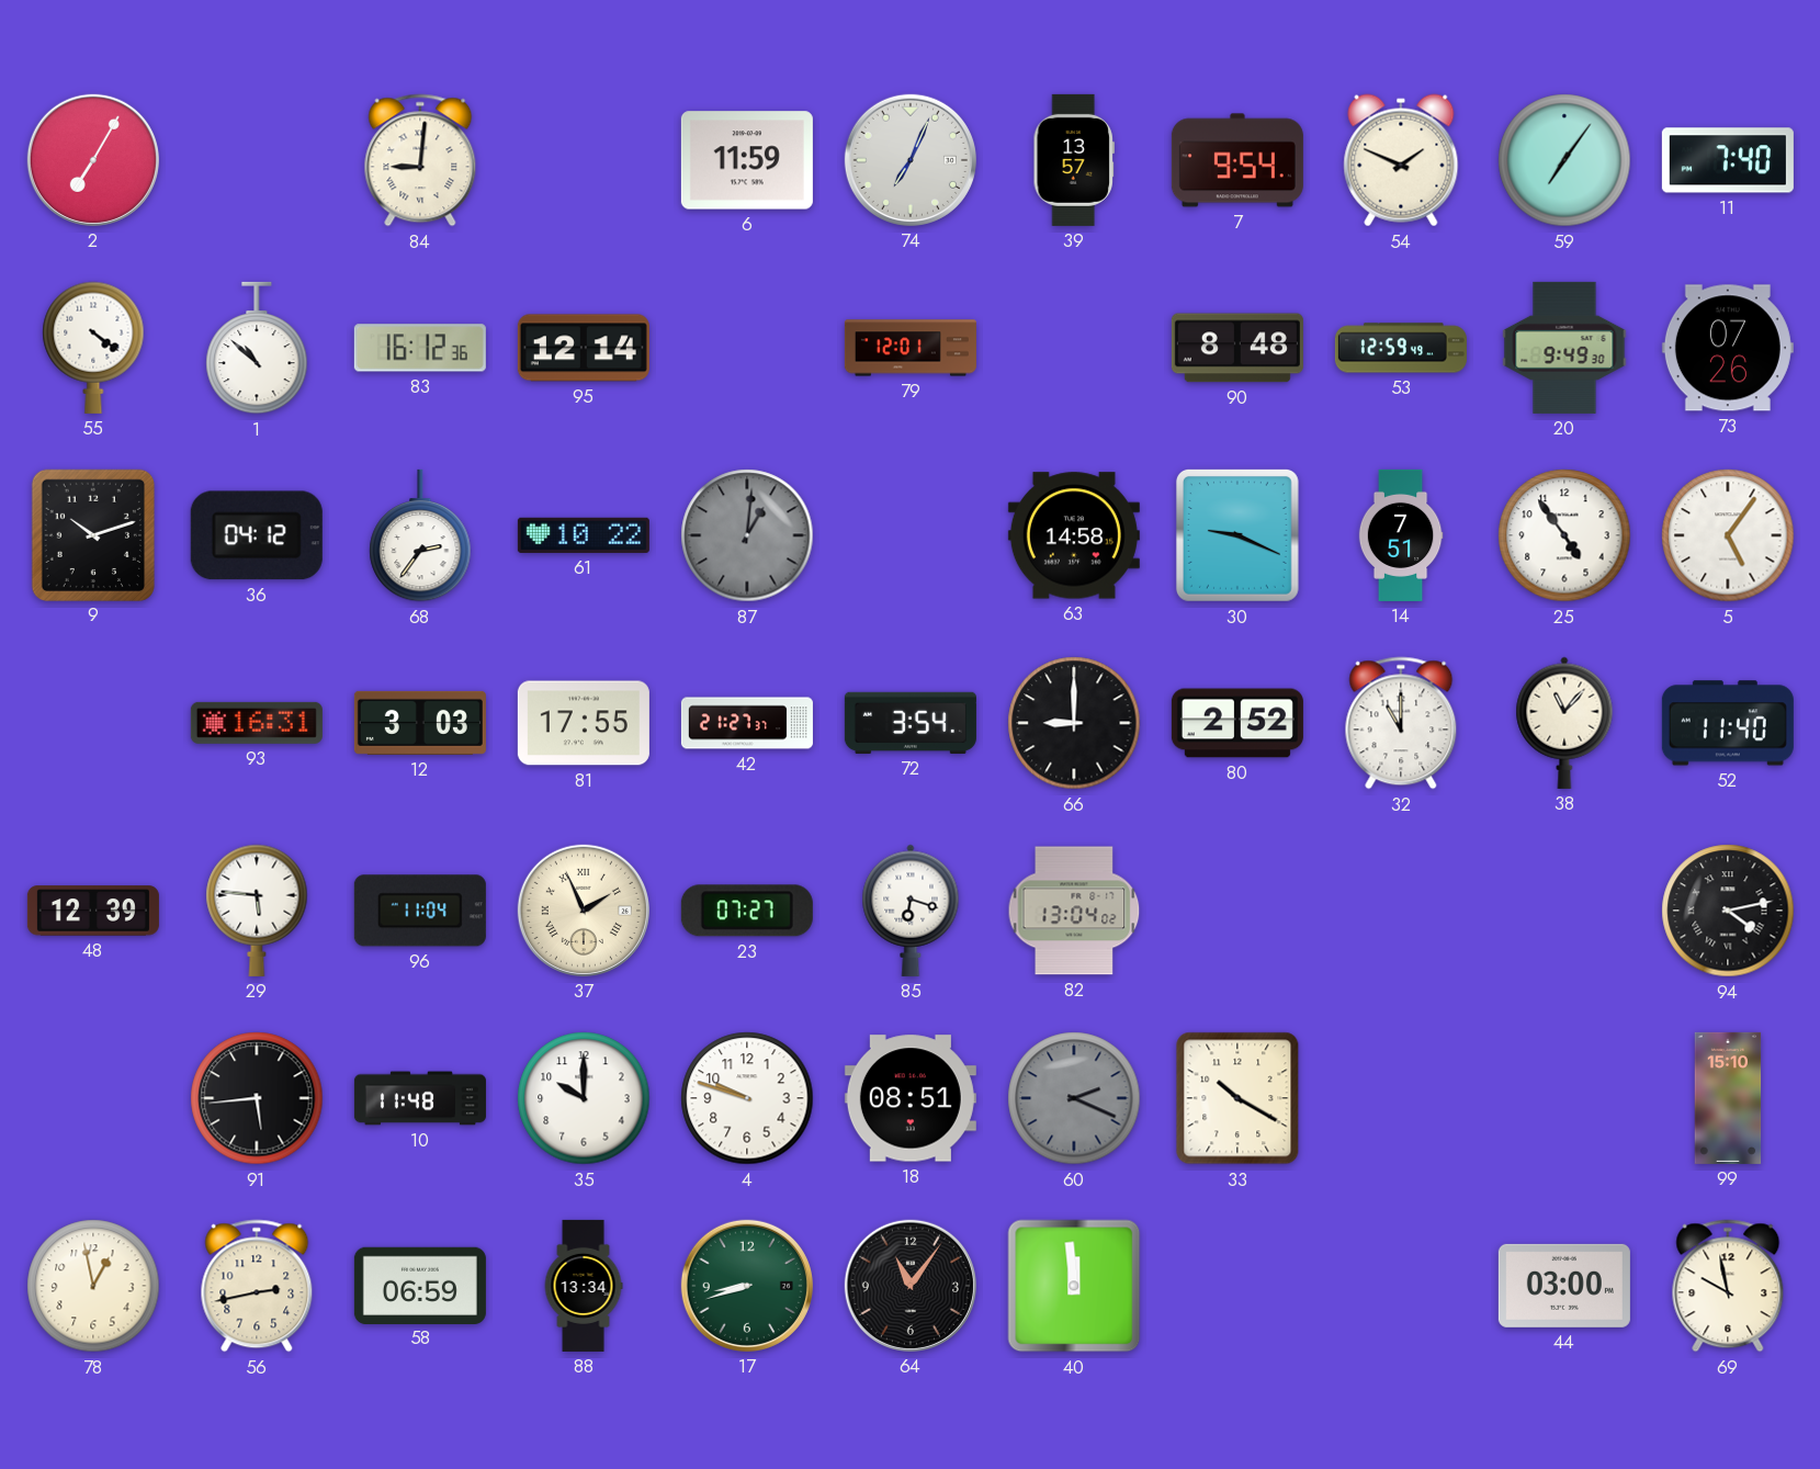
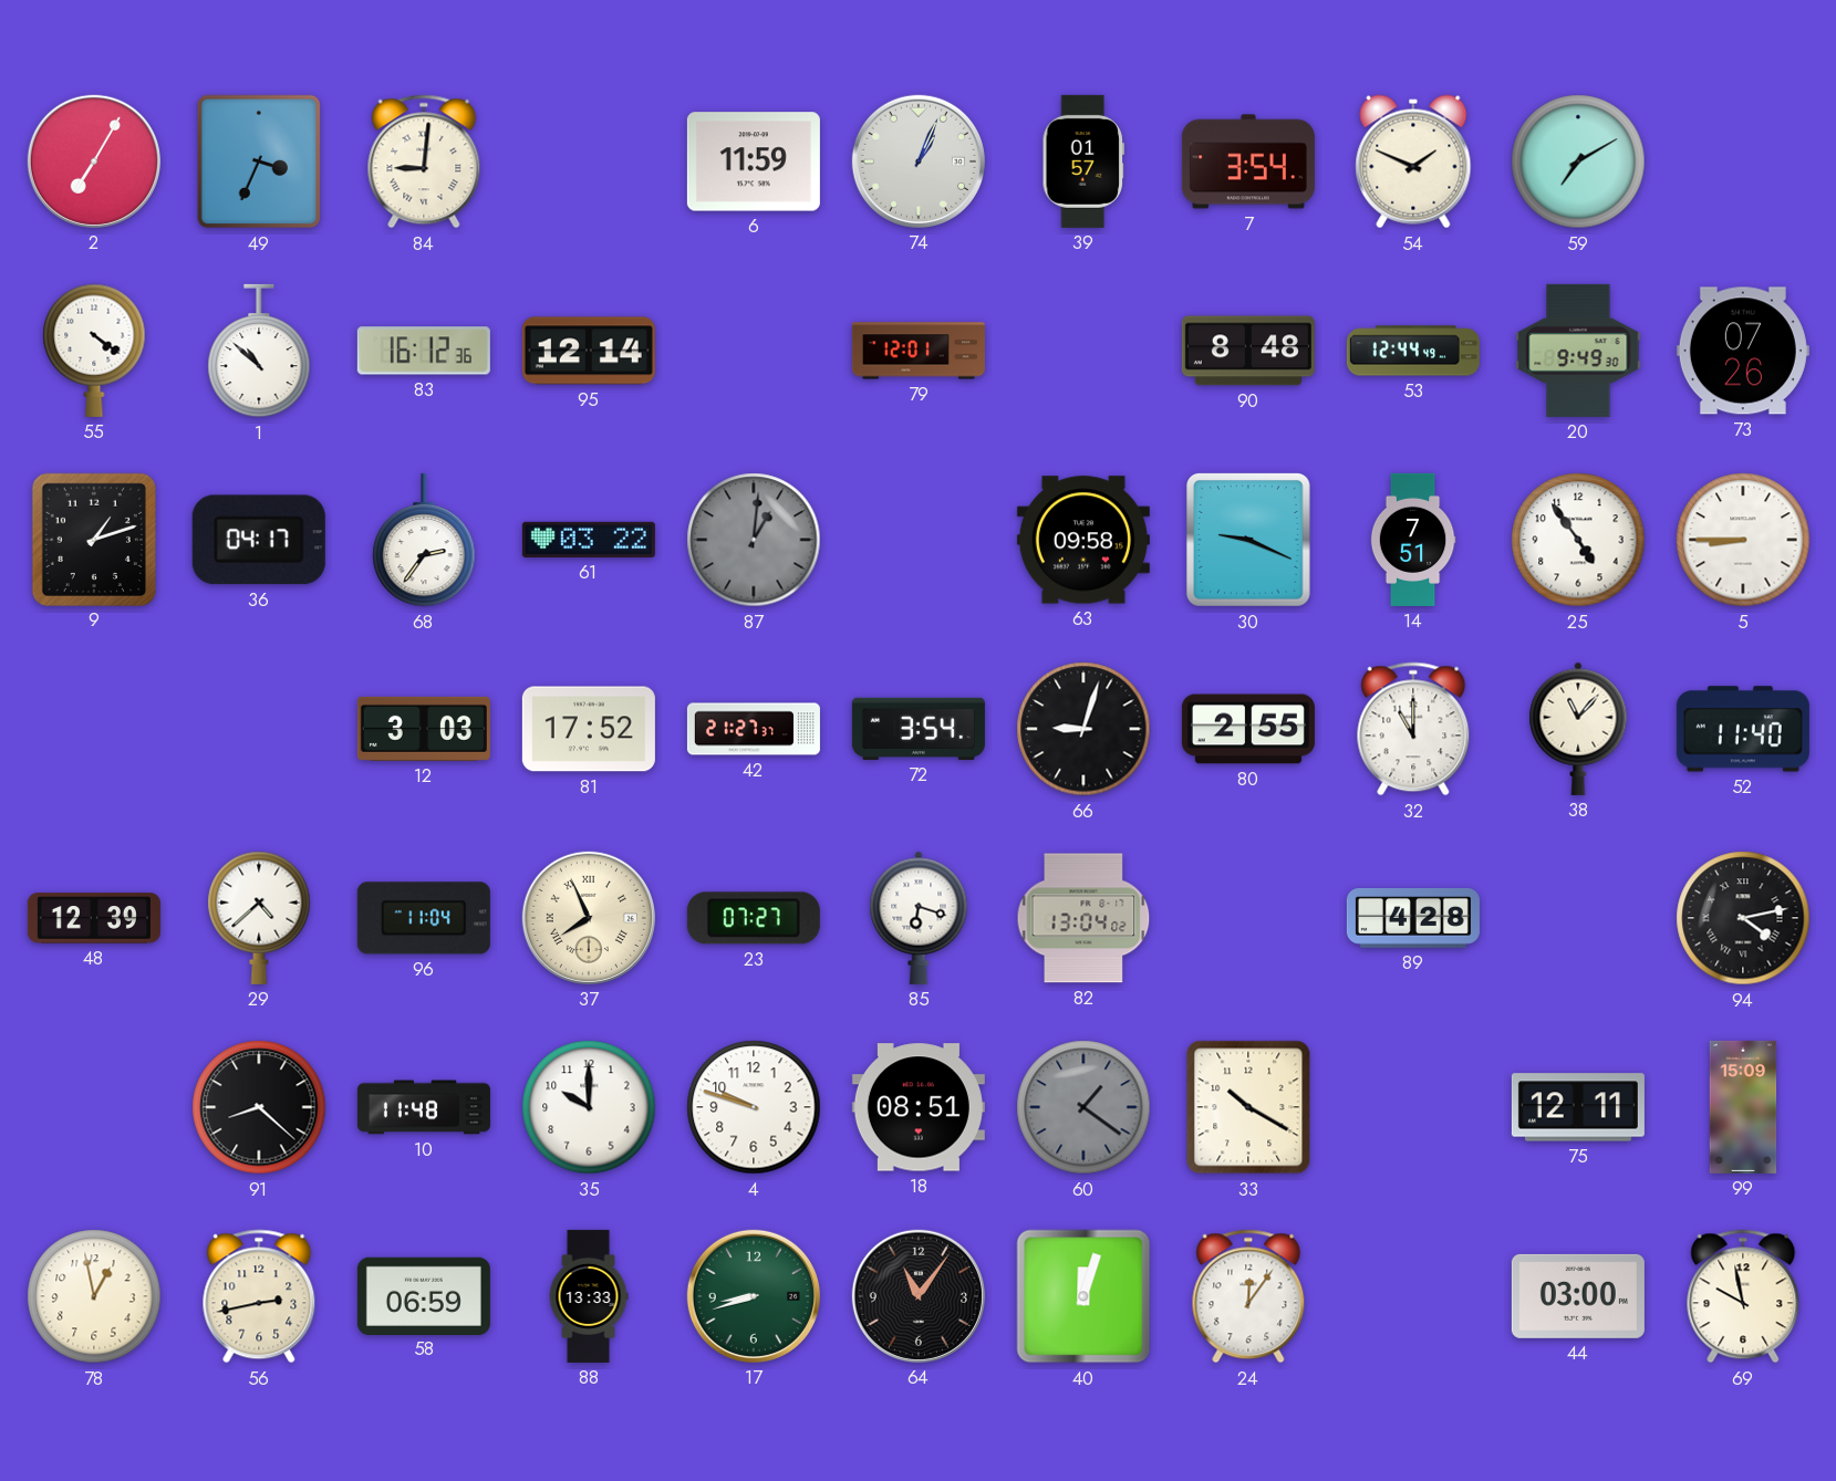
49: none -> 3:34 (259, 161)
74: 7:04 -> 1:04 (919, 161)
39: 13:57 -> 01:57 (1082, 161)
7: 9:54 -> 3:54 (1248, 161)
59: 7:06 -> 7:10 (1578, 161)
11: 7:40 -> none (1728, 160)
53: 12:59 -> 12:44 (1413, 351)
9: 10:12 -> 1:12 (94, 539)
36: 04:12 -> 04:17 (259, 540)
61: 10:22 -> 03:22 (589, 540)
63: 14:58 -> 09:58 (1083, 540)
5: 5:06 -> 8:45 (1743, 540)
93: 16:31 -> none (257, 723)
81: 17:55 -> 17:52 (589, 729)
66: 9:00 -> 9:03 (1083, 729)
80: 2:52 -> 2:55 (1248, 729)
29: 5:46 -> 4:38 (259, 918)
37: 1:56 -> 7:56 (589, 918)
89: none -> 4:28 (1413, 918)
91: 5:44 -> 8:22 (259, 1107)
60: 2:19 -> 1:21 (1083, 1107)
75: none -> 12:11 (1578, 1107)
99: 15:10 -> 15:09 (1743, 1107)
88: 13:34 -> 13:33 (589, 1296)
40: 11:59 -> 12:03 (1083, 1296)
24: none -> 12:06 (1248, 1296)
